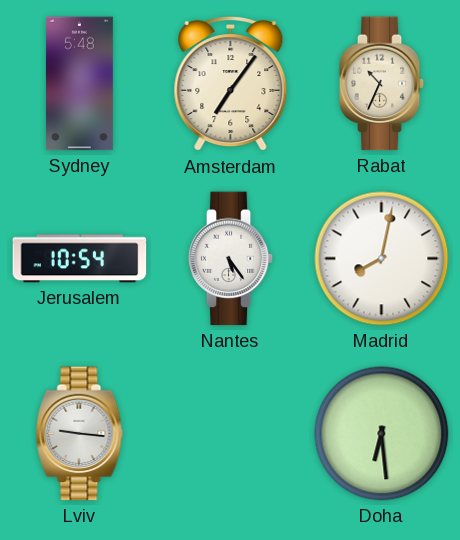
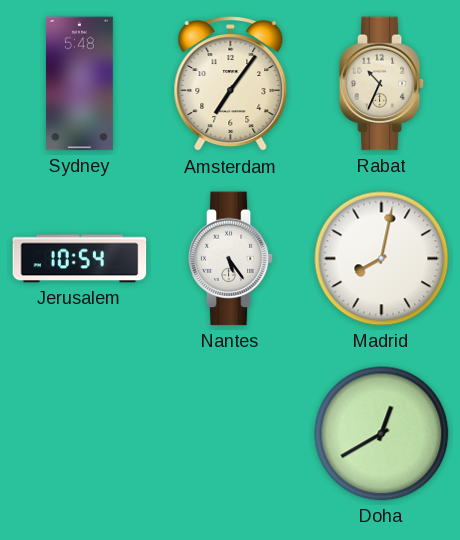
Lviv: 9:16 -> none (80, 434)
Doha: 6:29 -> 12:40 (382, 434)
